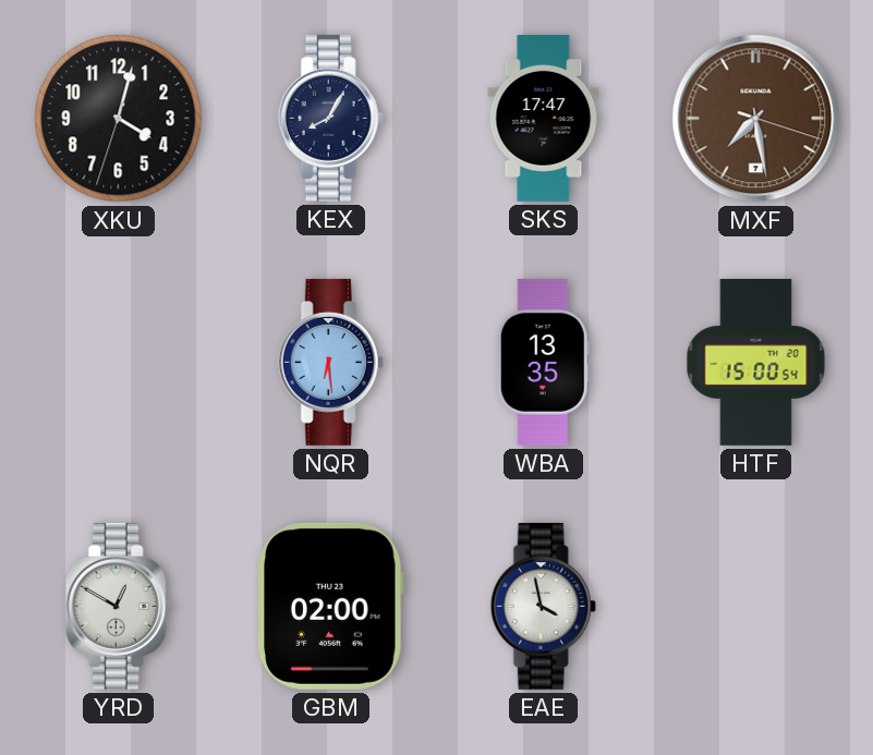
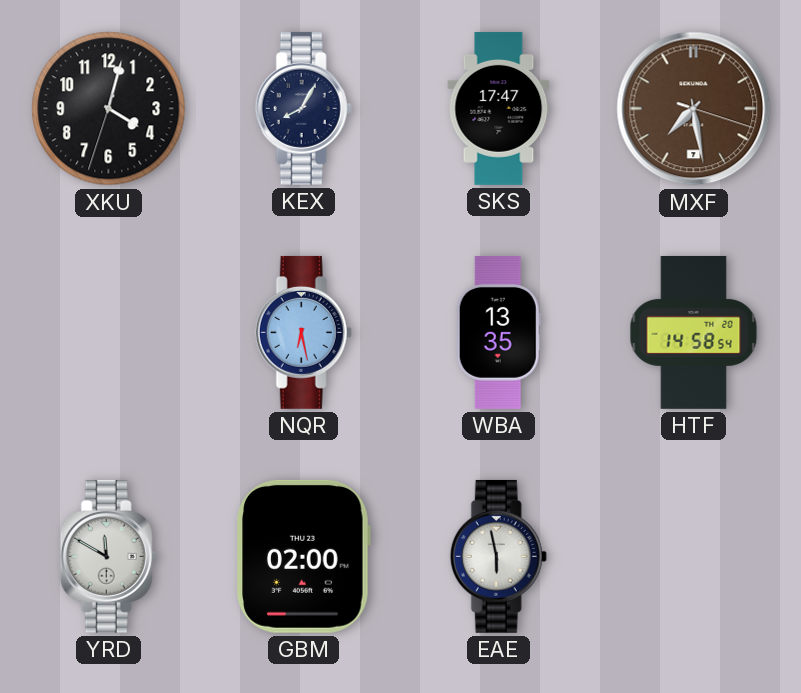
NQR: 6:29 -> 6:28 (303, 332)
HTF: 15:00 -> 14:58 (694, 332)
YRD: 12:50 -> 11:50 (108, 556)
EAE: 3:58 -> 5:58 (498, 556)
